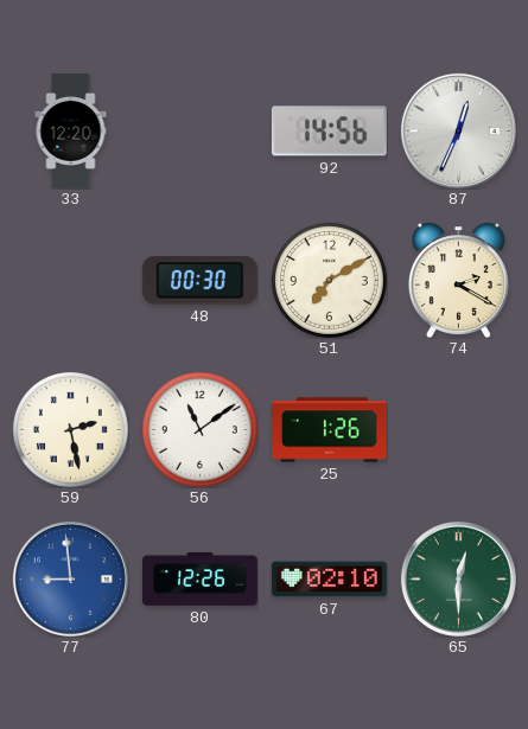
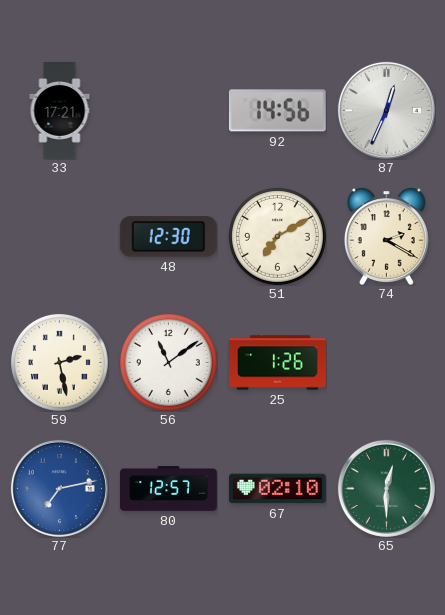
33: 12:20 -> 17:21 (60, 111)
48: 00:30 -> 12:30 (168, 237)
77: 8:59 -> 7:13 (59, 488)
80: 12:26 -> 12:57 (169, 489)
